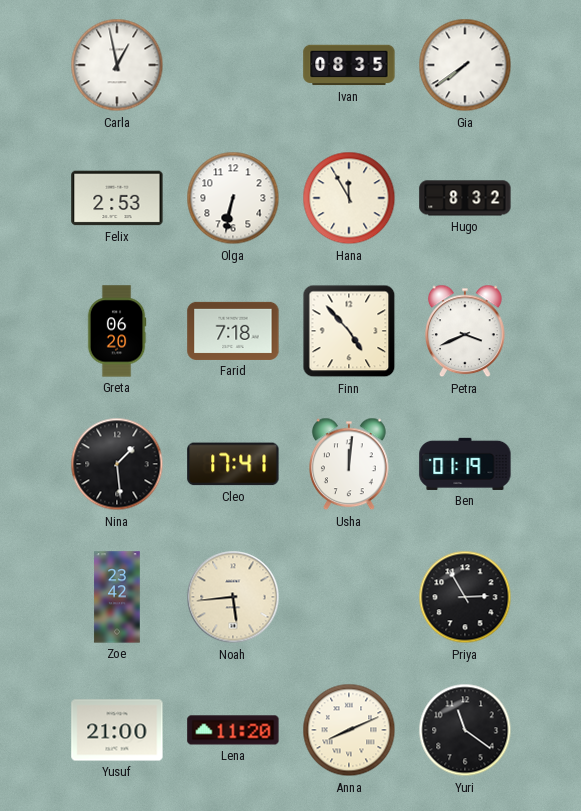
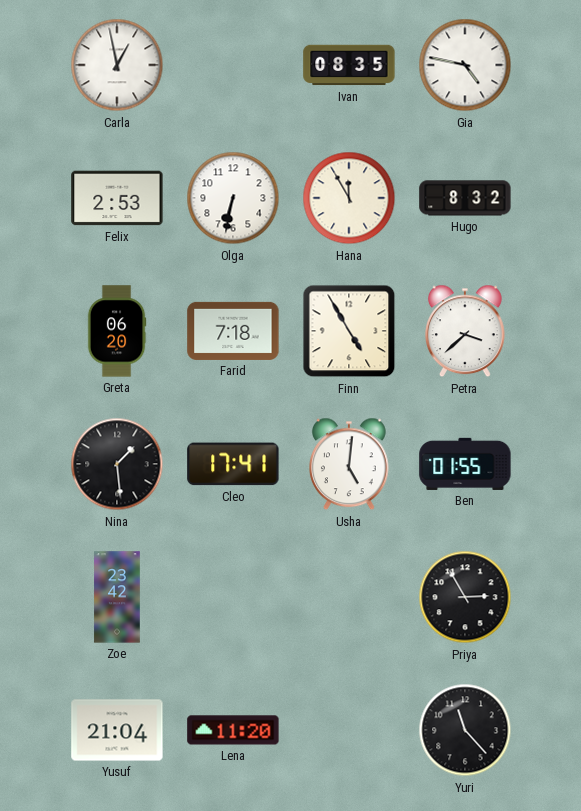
Gia: 7:39 -> 4:47 (465, 65)
Finn: 4:53 -> 4:55 (349, 331)
Petra: 3:41 -> 3:38 (466, 331)
Usha: 12:01 -> 5:01 (350, 464)
Ben: 01:19 -> 01:55 (465, 464)
Noah: 5:44 -> none (233, 597)
Yusuf: 21:00 -> 21:04 (117, 730)
Anna: 8:11 -> none (349, 730)
Yuri: 11:21 -> 11:23 (465, 730)
